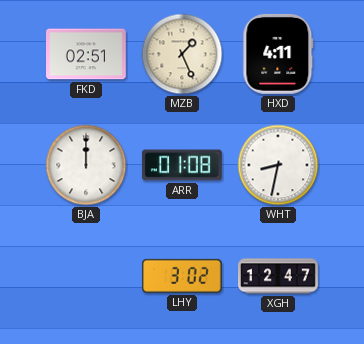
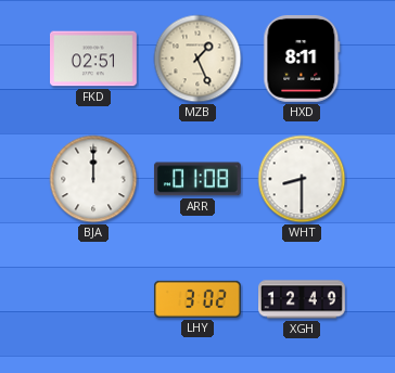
HXD: 4:11 -> 8:11 (302, 59)
WHT: 8:32 -> 8:30 (302, 179)
XGH: 12:47 -> 12:49 (303, 299)
